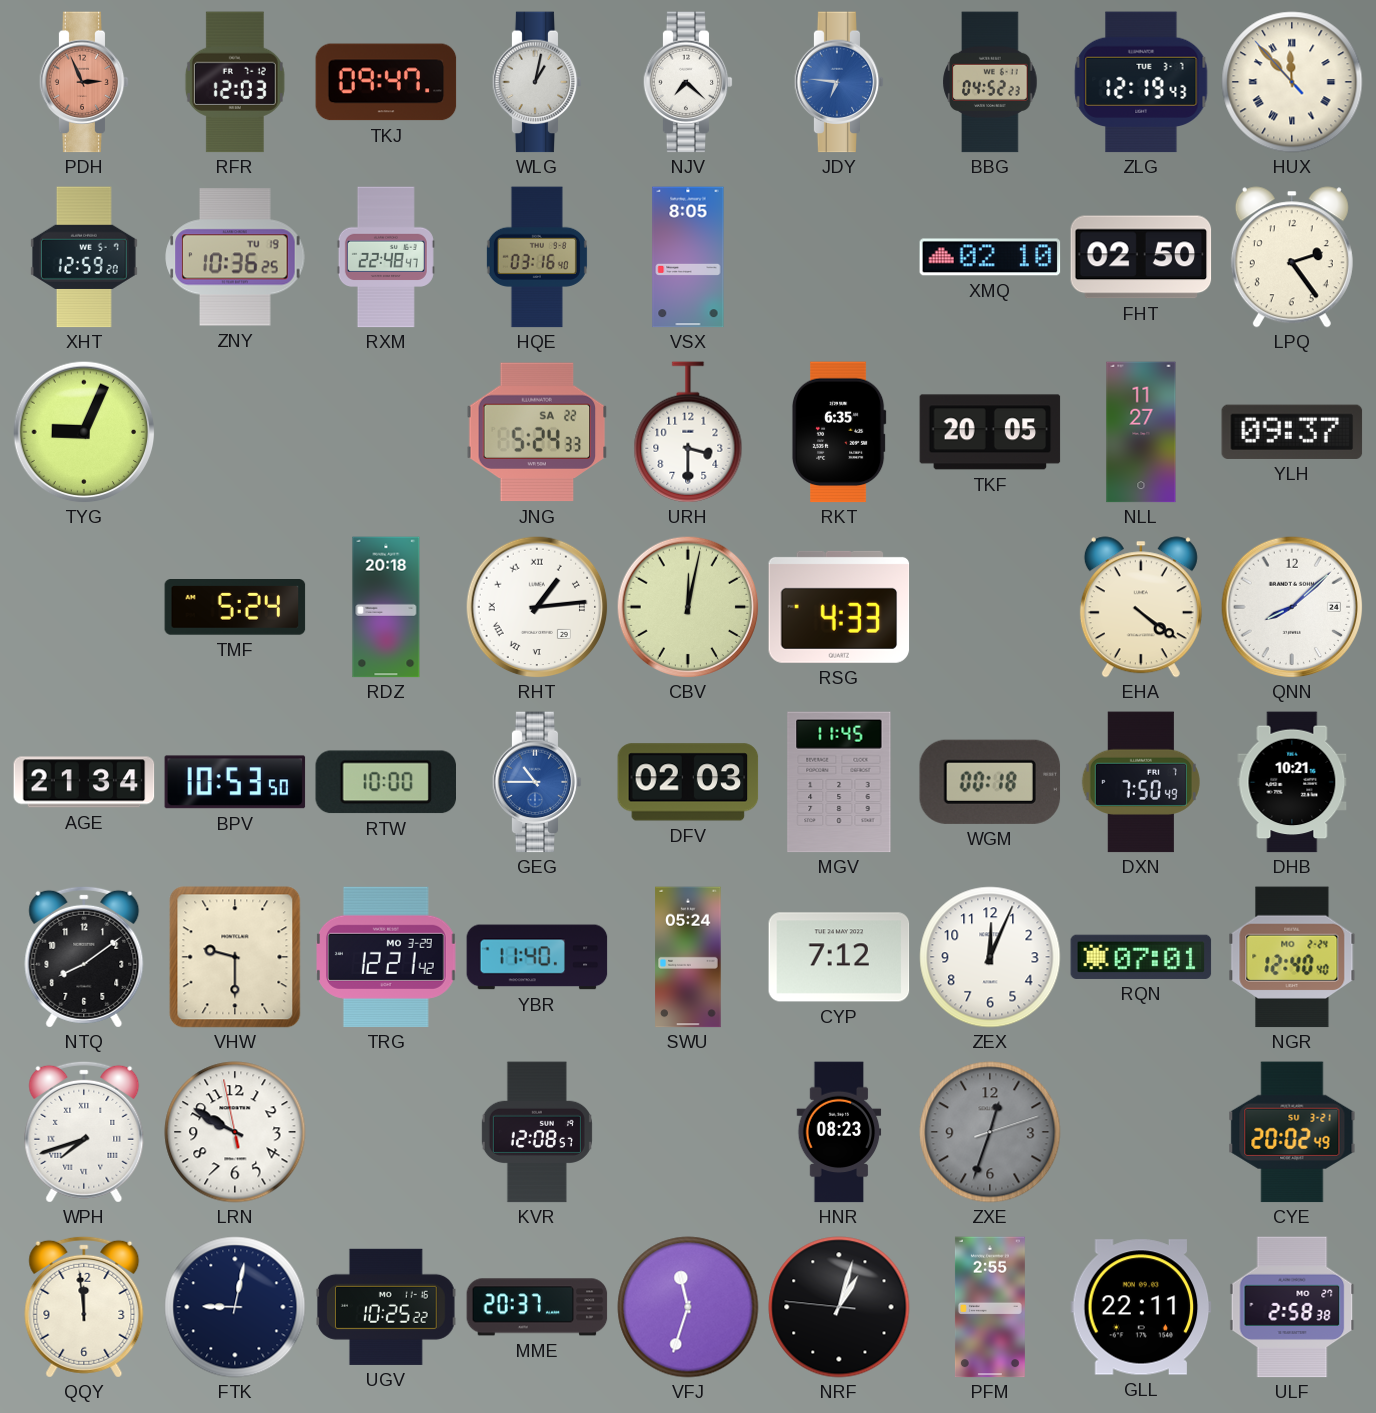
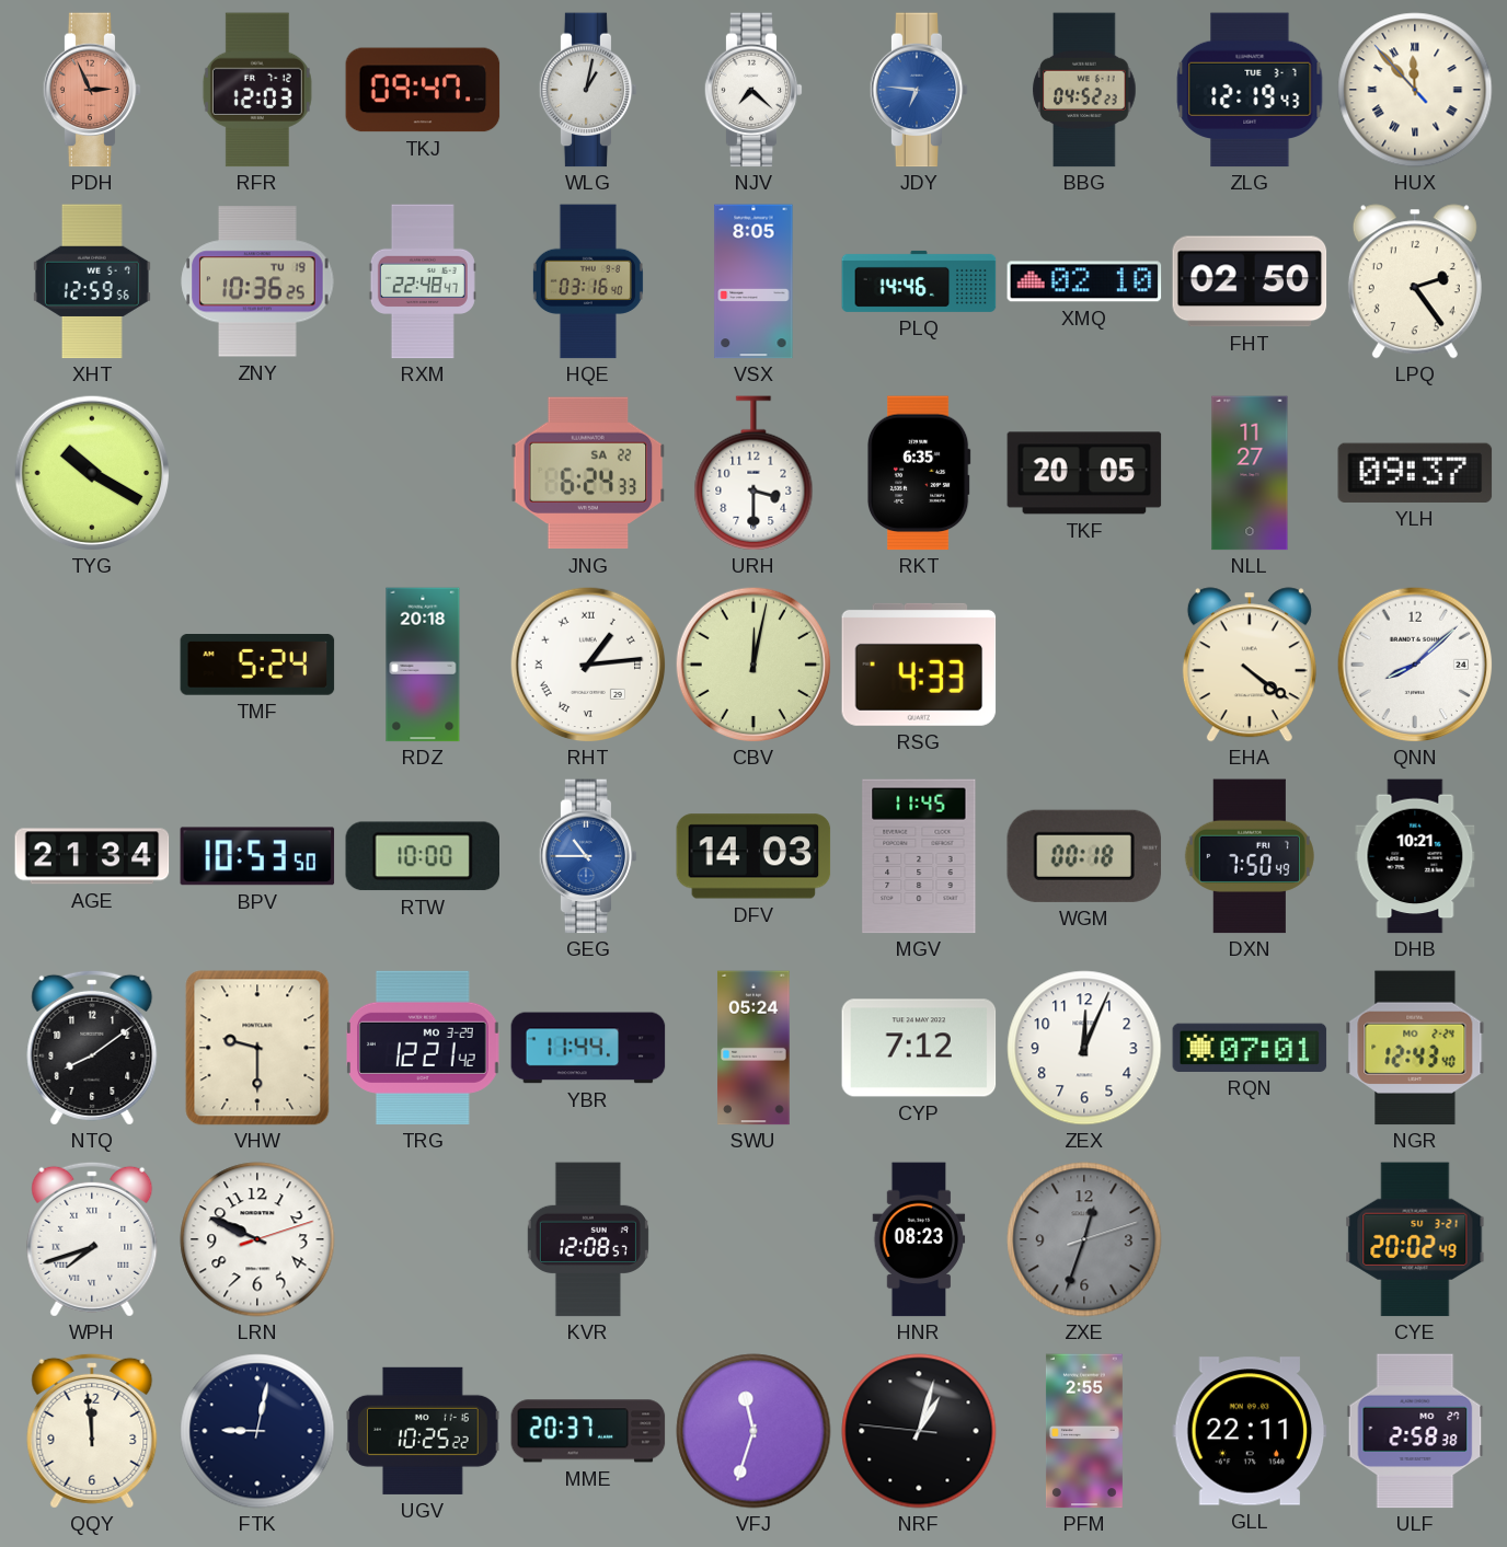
XHT: 12:59:20 -> 12:59:56 (92, 281)
PLQ: none -> 14:46 (919, 281)
TYG: 9:04 -> 10:20 (92, 473)
JNG: 5:24 -> 6:24 (588, 473)
DFV: 02:03 -> 14:03 (753, 856)
YBR: 11:40 -> 11:44 (588, 1048)
NGR: 12:40 -> 12:43 (1415, 1048)
LRN: 9:49:58 -> 9:49:12 (257, 1239)
